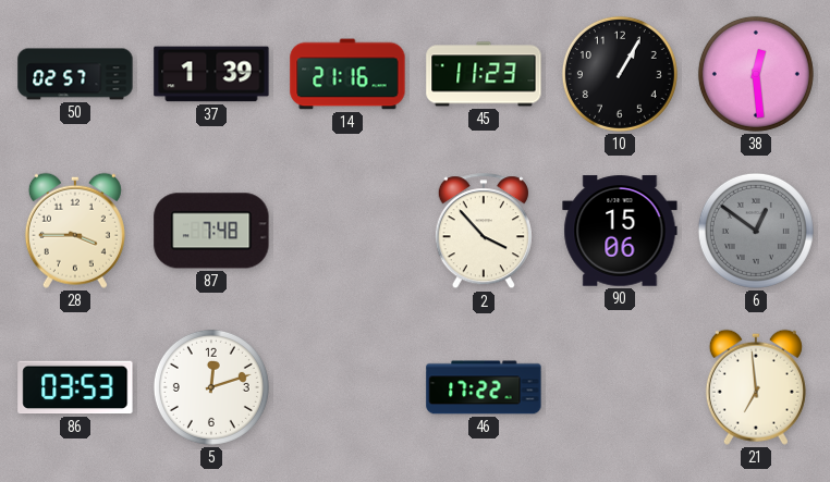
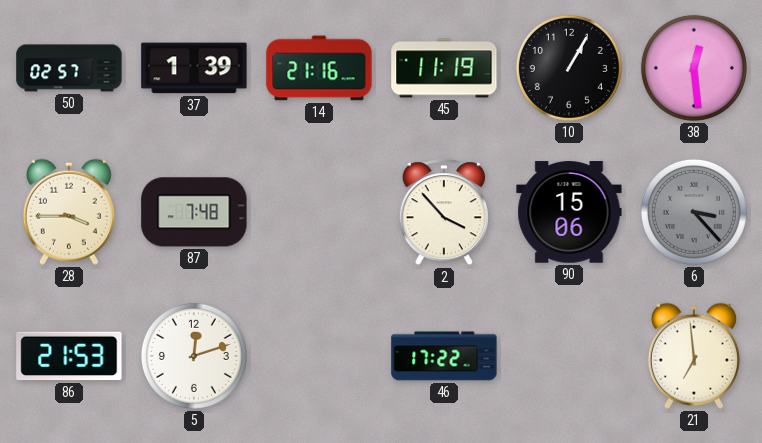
45: 11:23 -> 11:19 (444, 68)
6: 12:51 -> 3:23 (694, 212)
86: 03:53 -> 21:53 (69, 356)
